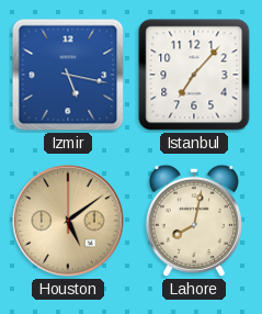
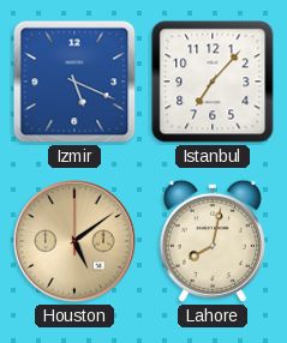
Izmir: 5:17 -> 5:19 (74, 82)
